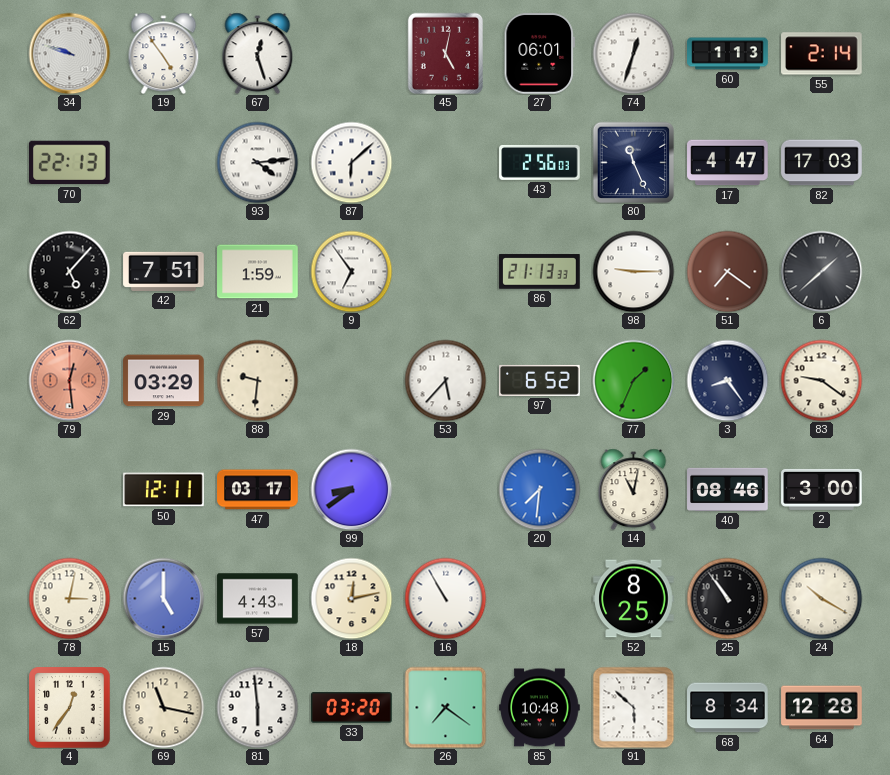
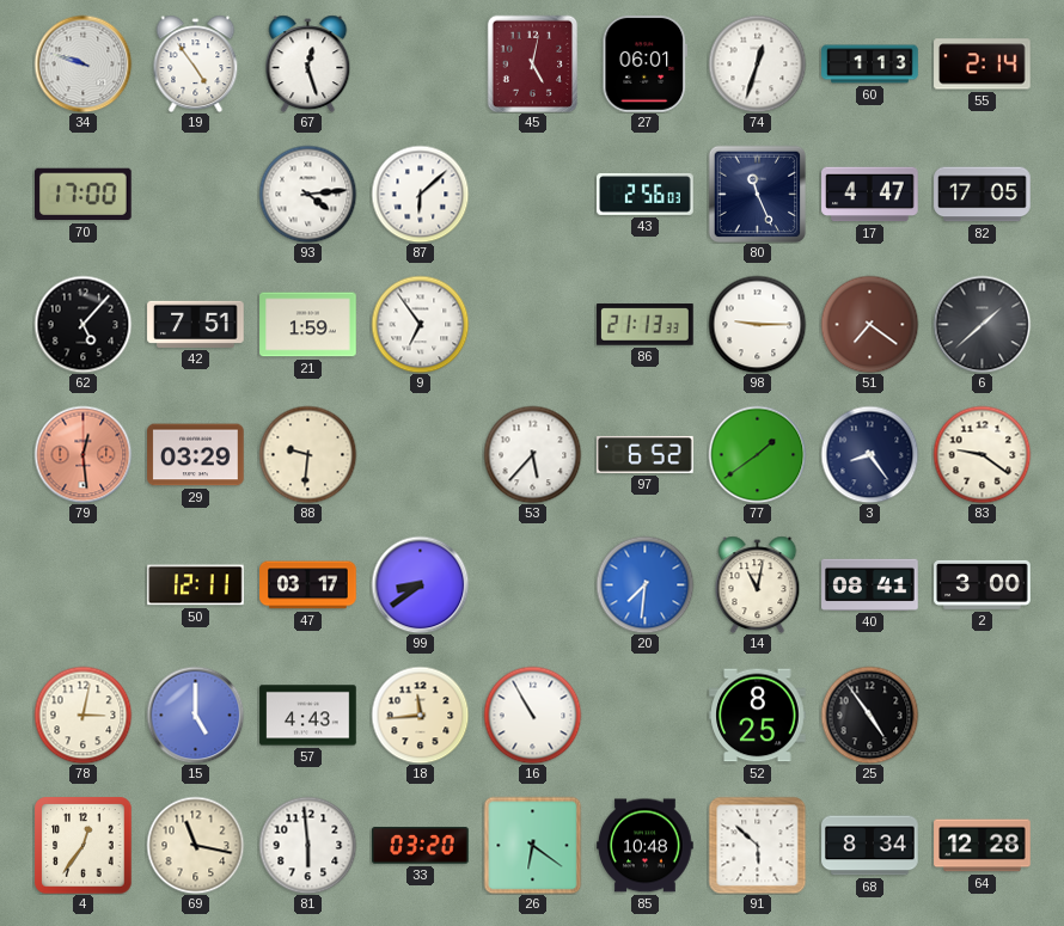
70: 22:13 -> 17:00 (84, 195)
82: 17:03 -> 17:05 (983, 195)
77: 1:34 -> 1:39 (757, 454)
40: 08:46 -> 08:41 (870, 584)
18: 12:13 -> 11:44 (420, 715)
25: 10:54 -> 4:54 (869, 715)
24: 10:20 -> none (821, 598)
26: 7:21 -> 6:21 (532, 845)
